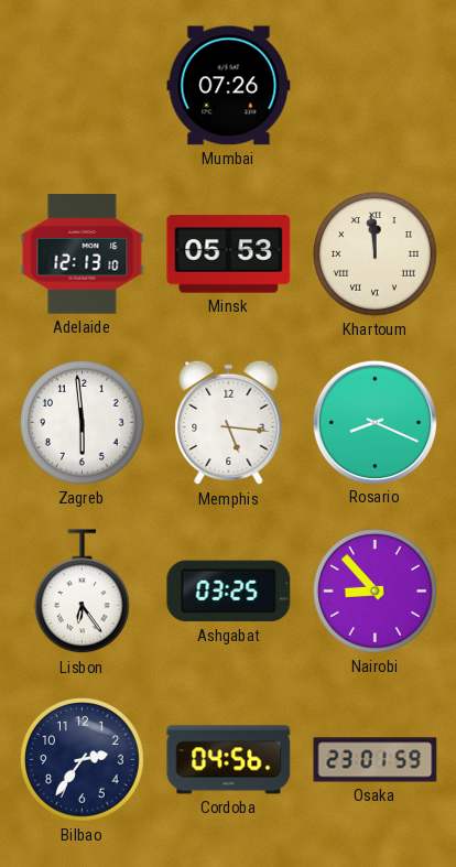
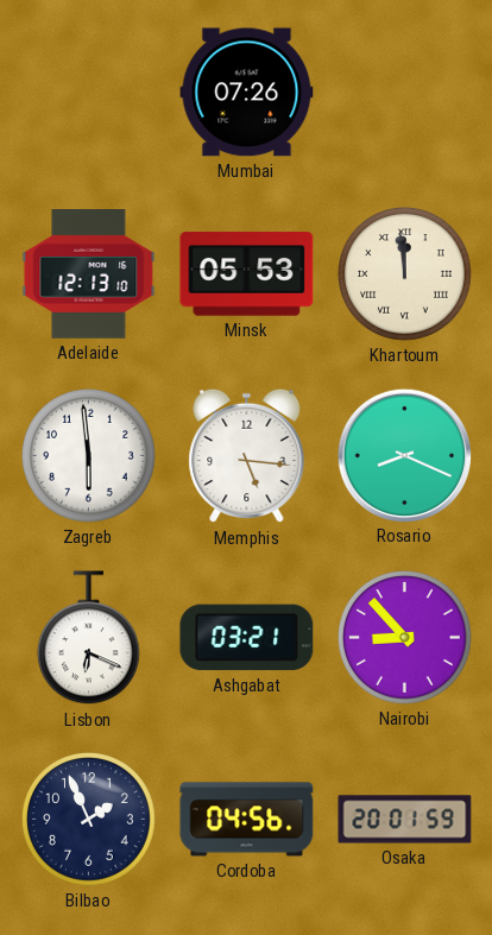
Lisbon: 6:24 -> 6:19 (88, 638)
Ashgabat: 03:25 -> 03:21 (247, 638)
Bilbao: 2:36 -> 1:56 (89, 820)
Osaka: 23:01 -> 20:01 (405, 820)
